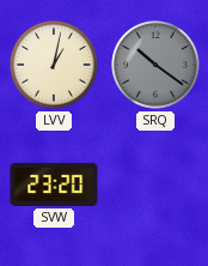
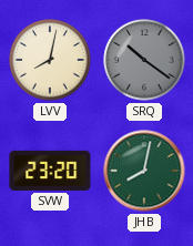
LVV: 1:02 -> 8:02 (50, 60)
JHB: none -> 8:02 (144, 171)
